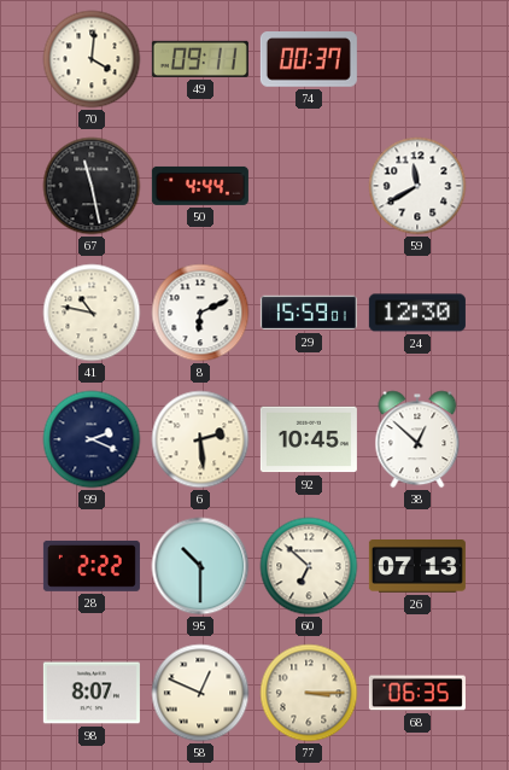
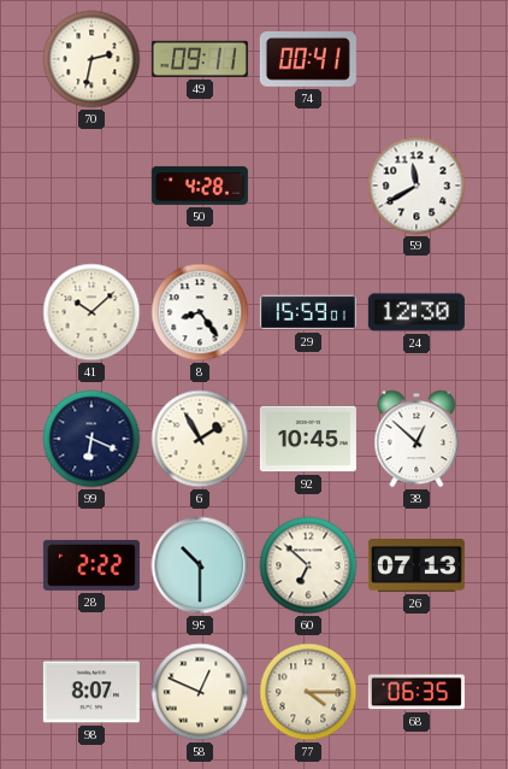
70: 4:01 -> 2:32 (91, 59)
74: 00:37 -> 00:41 (308, 60)
67: 11:28 -> none (92, 186)
50: 4:44 -> 4:28 (200, 186)
41: 10:47 -> 10:08 (91, 312)
8: 6:11 -> 8:24 (200, 312)
99: 2:19 -> 6:19 (91, 439)
6: 2:29 -> 1:55 (200, 439)
77: 3:15 -> 4:15 (308, 692)
